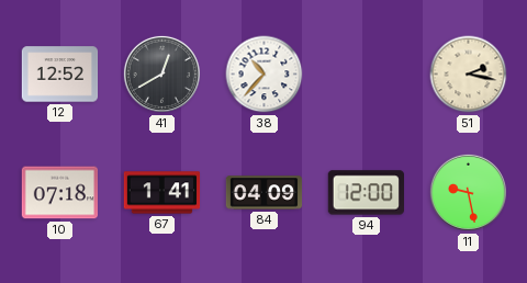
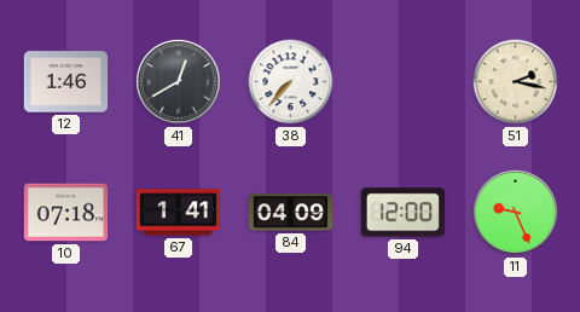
12: 12:52 -> 1:46 (66, 82)
38: 10:37 -> 7:37 (291, 82)
11: 9:28 -> 9:26 (515, 212)
